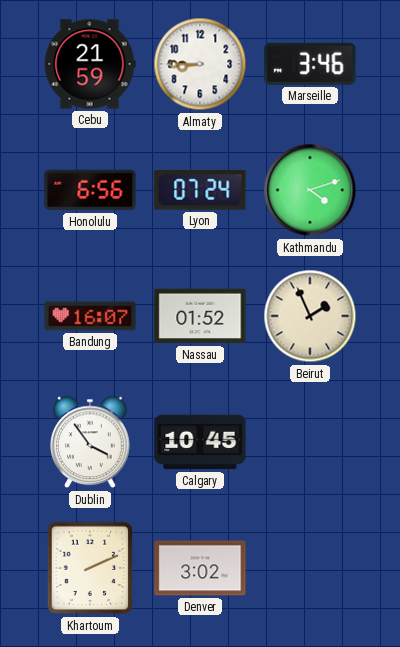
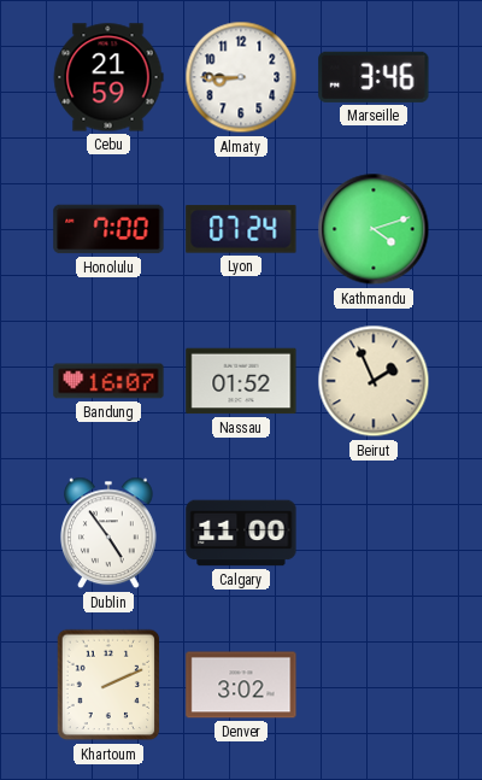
Honolulu: 6:56 -> 7:00 (108, 229)
Dublin: 3:54 -> 4:54 (110, 533)
Calgary: 10:45 -> 11:00 (241, 533)
